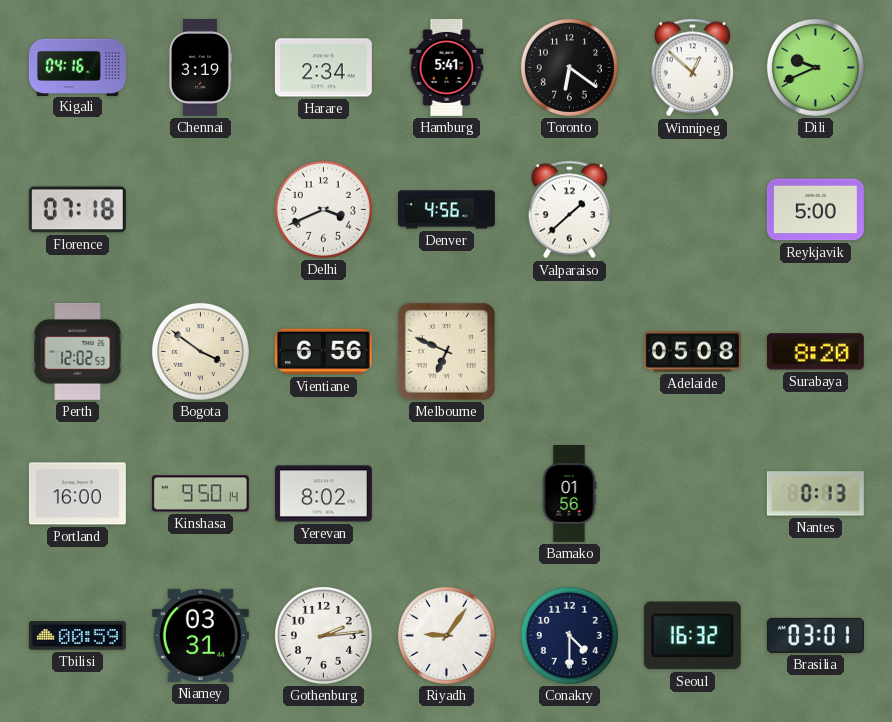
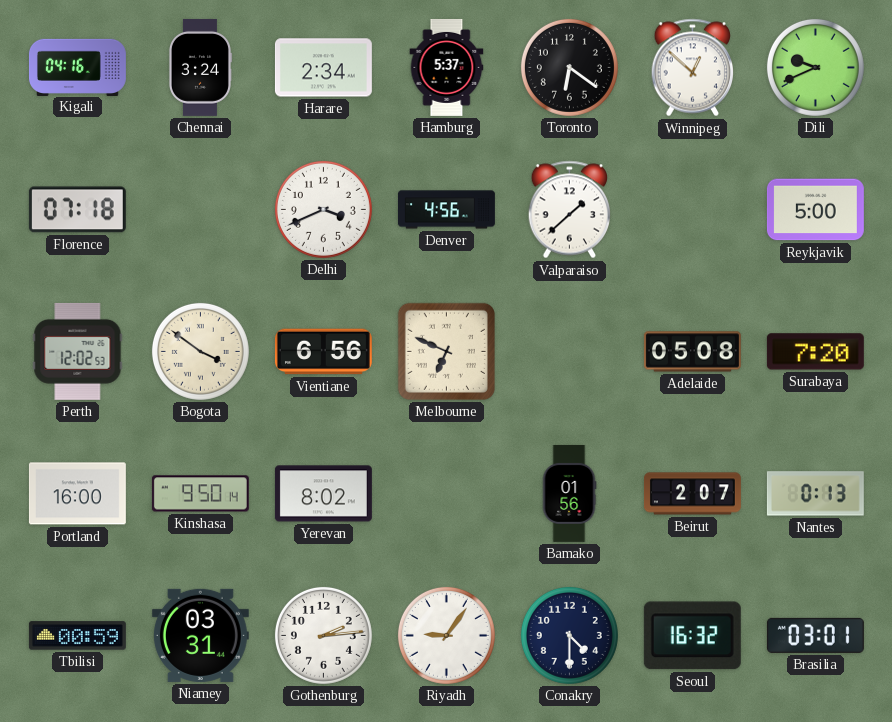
Chennai: 3:19 -> 3:24 (200, 67)
Hamburg: 5:41 -> 5:37 (447, 67)
Surabaya: 8:20 -> 7:20 (815, 352)
Beirut: none -> 2:07 (692, 494)
